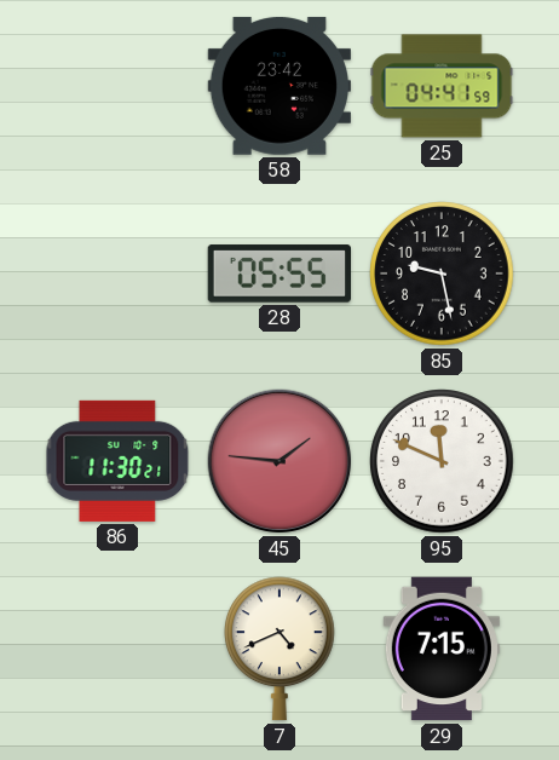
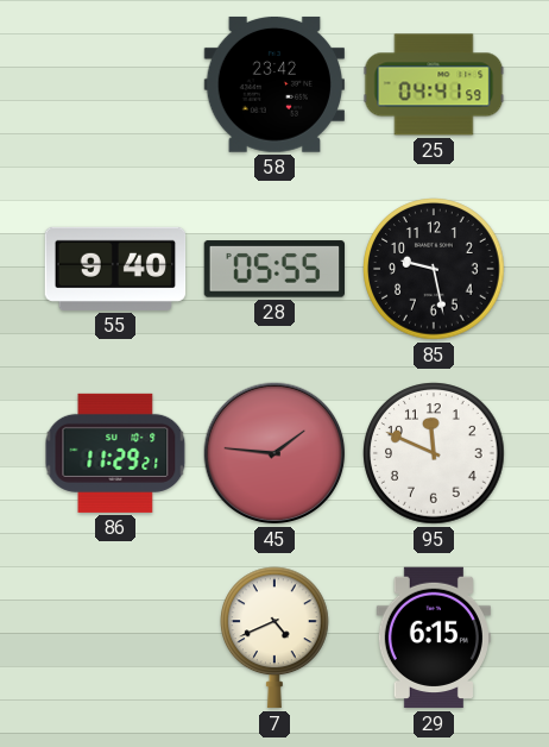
55: none -> 9:40 (115, 269)
86: 11:30 -> 11:29 (115, 453)
29: 7:15 -> 6:15 (434, 638)
